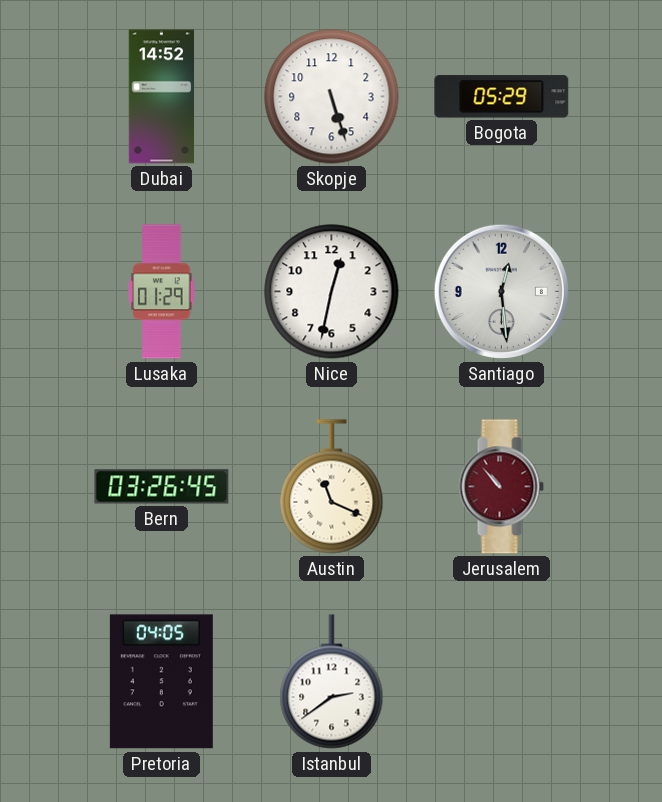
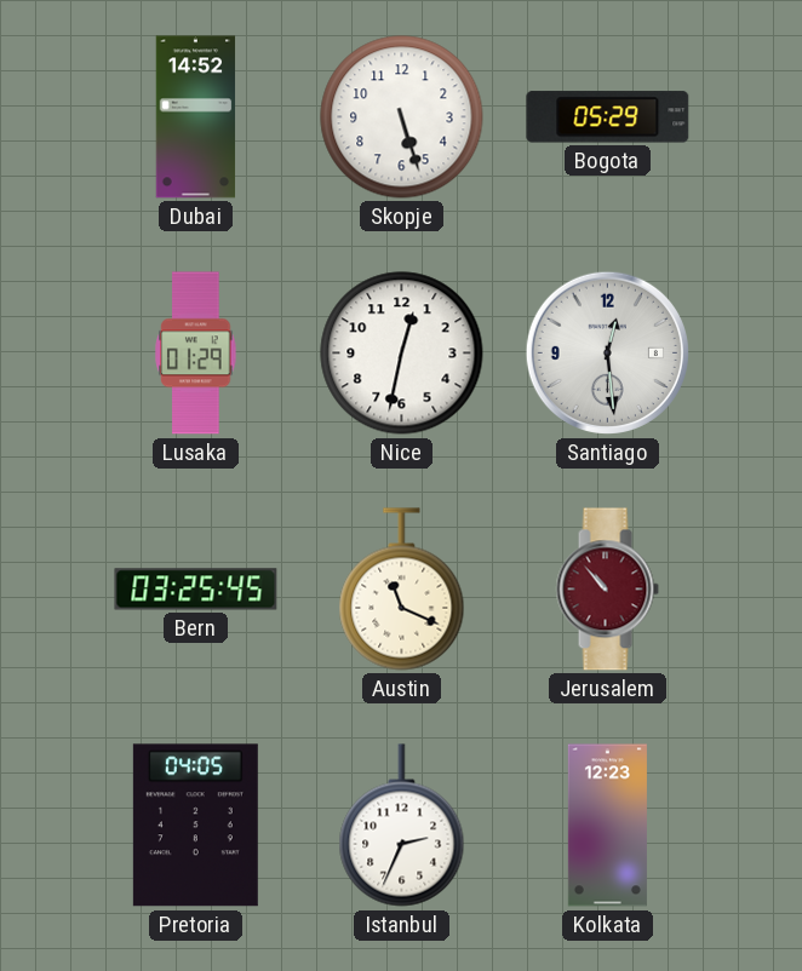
Bern: 03:26 -> 03:25 (196, 590)
Istanbul: 2:39 -> 2:34 (402, 826)
Kolkata: none -> 12:23 (607, 826)
